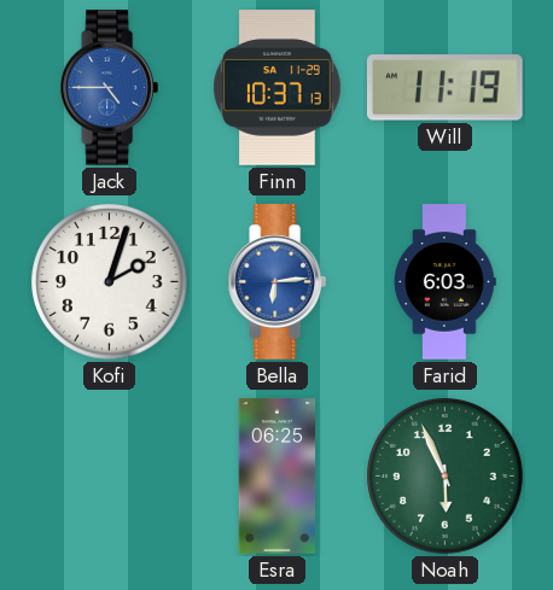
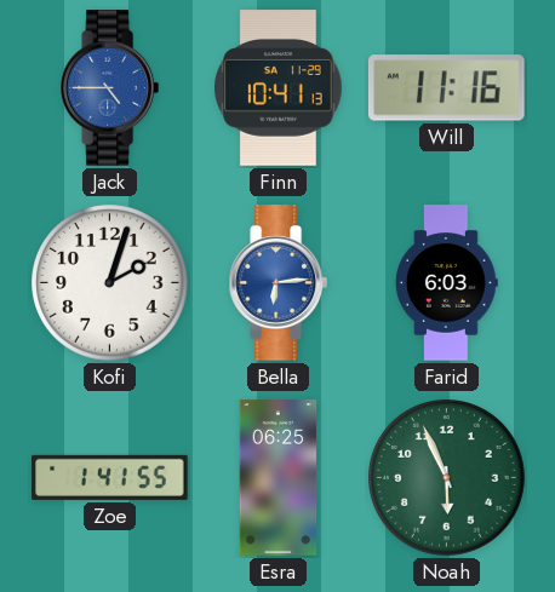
Finn: 10:37 -> 10:41 (279, 88)
Will: 11:19 -> 11:16 (446, 88)
Zoe: none -> 1:41 (110, 477)
